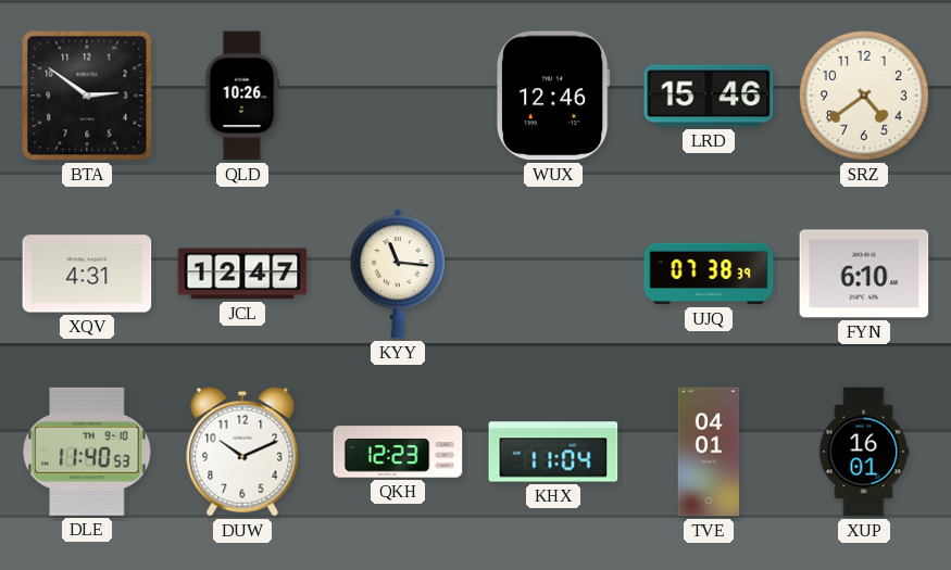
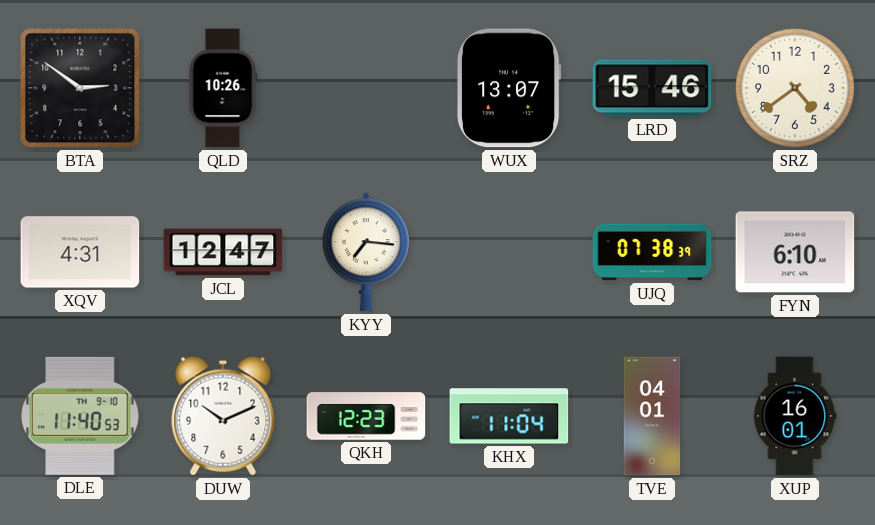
WUX: 12:46 -> 13:07 (509, 88)
KYY: 11:16 -> 7:16 (366, 252)
